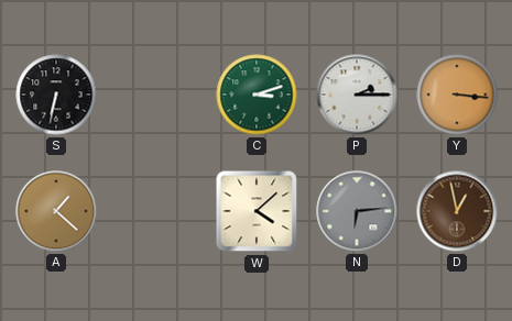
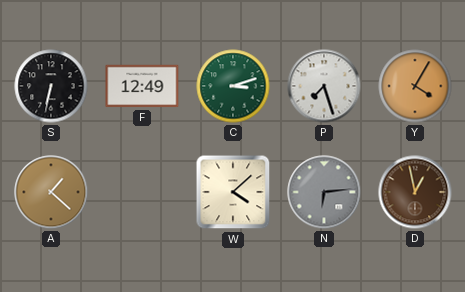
F: none -> 12:49 (142, 86)
P: 2:15 -> 7:27 (324, 86)
Y: 3:16 -> 4:05 (415, 86)
